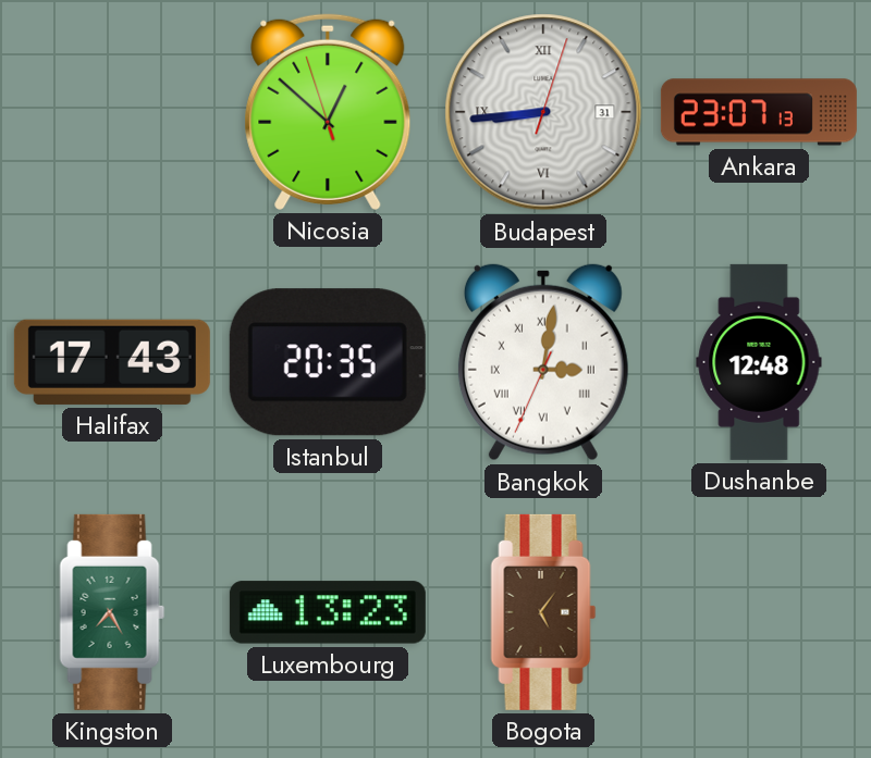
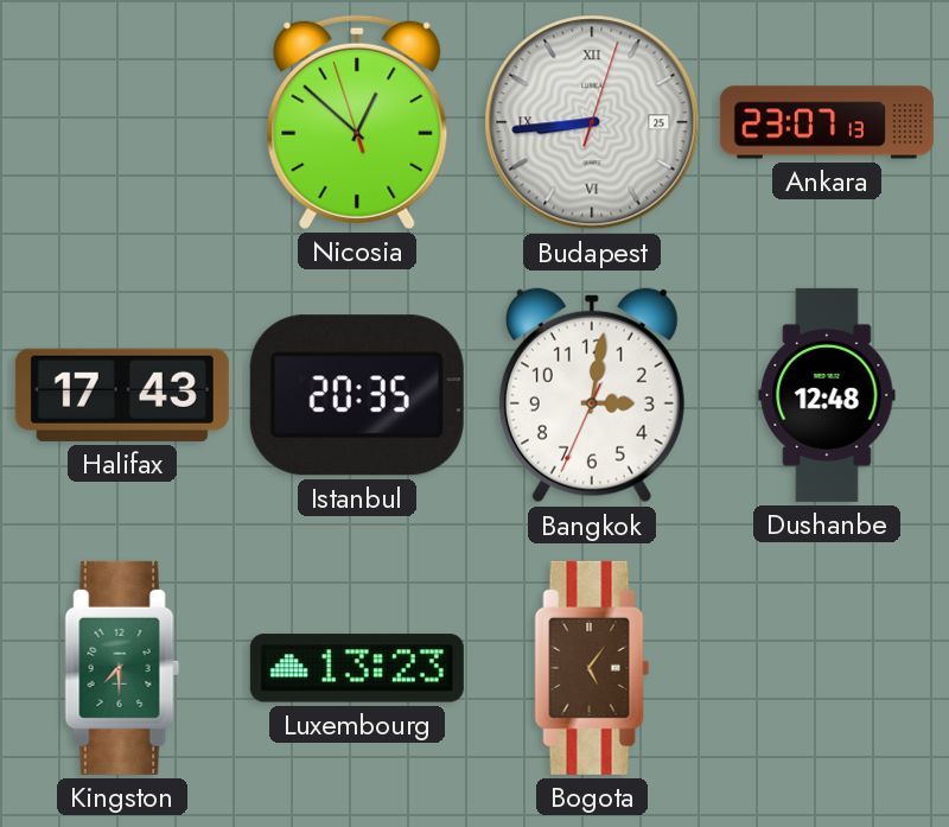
Budapest date: 31 -> 25 (592, 122)
Bangkok numerals: Roman -> Arabic (592, 395)
Kingston: 7:25 -> 7:30 (122, 668)
